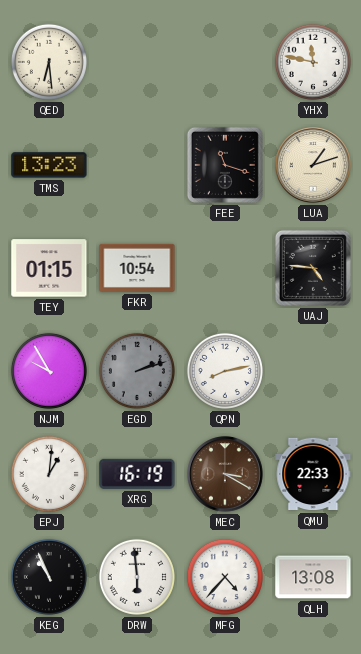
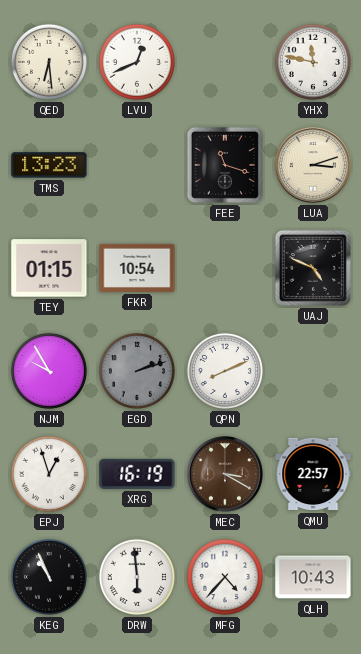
LVU: none -> 12:41 (137, 62)
LUA: 1:12 -> 3:12 (313, 165)
UAJ: 4:46 -> 4:49 (313, 268)
QPN: 8:13 -> 8:11 (225, 371)
EPJ: 1:01 -> 12:57 (49, 474)
QMU: 22:33 -> 22:57 (313, 474)
QLH: 13:08 -> 10:43 (313, 577)
